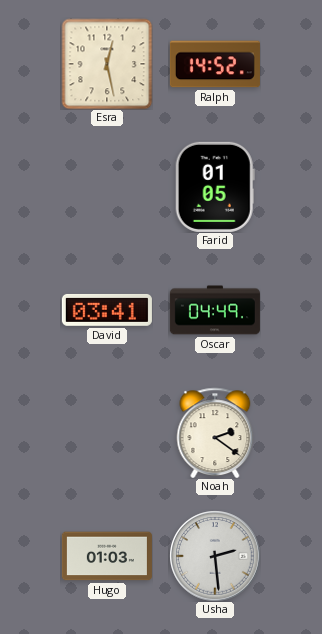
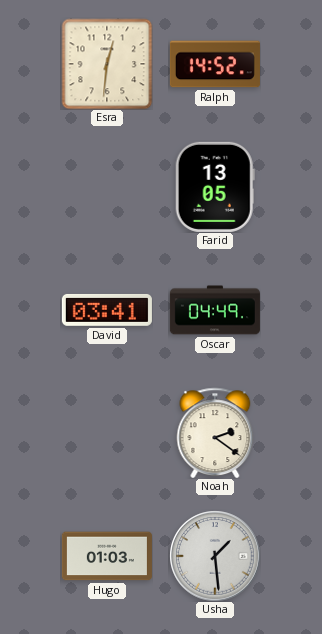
Esra: 12:28 -> 12:31 (107, 64)
Farid: 01:05 -> 13:05 (215, 187)
Usha: 2:29 -> 1:29 (215, 556)
